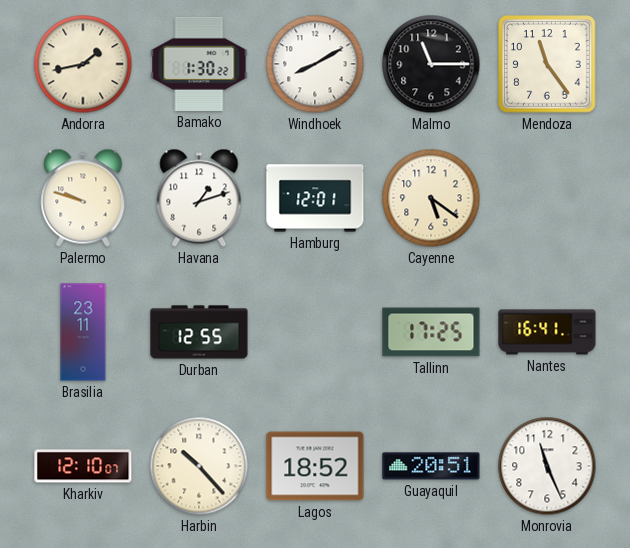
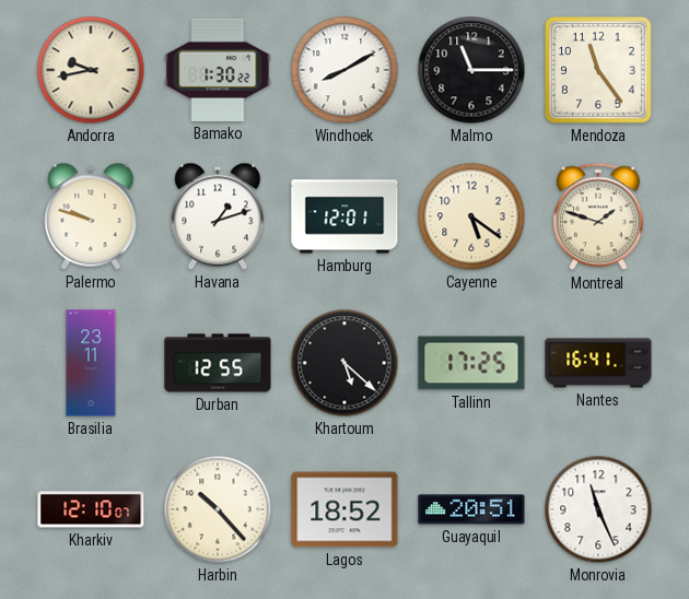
Andorra: 1:43 -> 9:43 (91, 70)
Montreal: none -> 1:48 (598, 216)
Khartoum: none -> 5:22 (344, 363)
